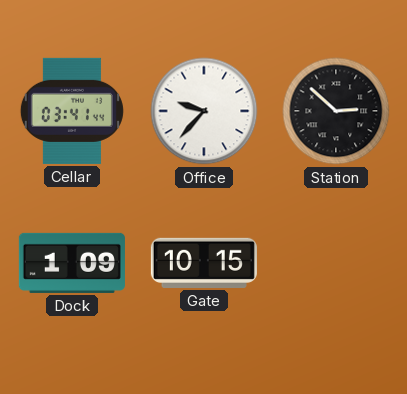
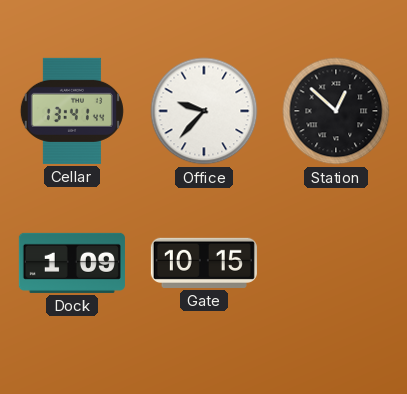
Cellar: 03:41 -> 13:41 (72, 111)
Station: 2:52 -> 12:52 (336, 111)
